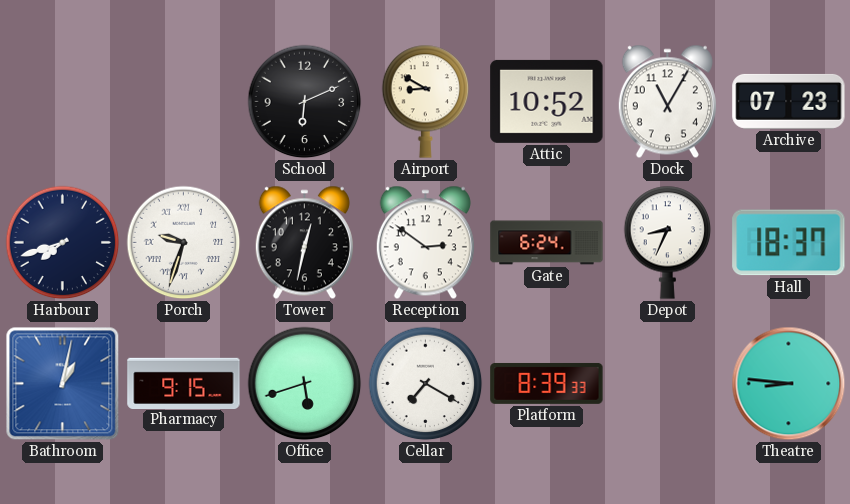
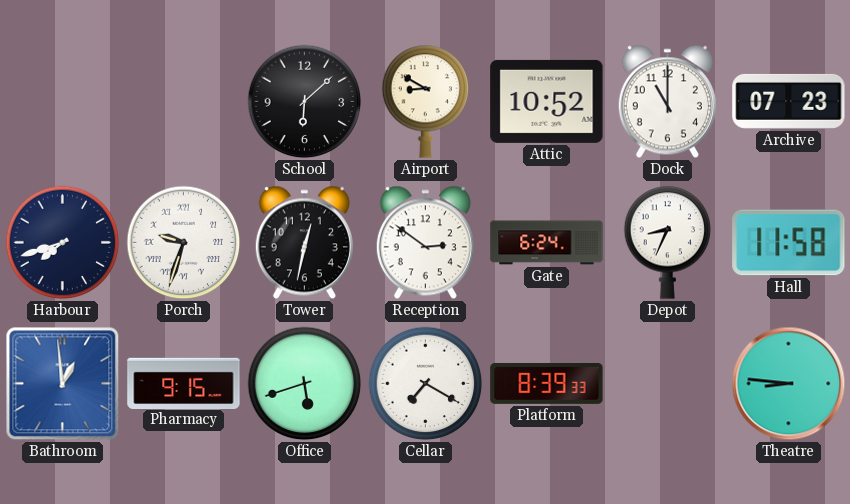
School: 6:11 -> 6:08 (305, 102)
Dock: 11:05 -> 11:00 (667, 102)
Hall: 18:37 -> 11:58 (789, 243)
Bathroom: 1:02 -> 12:59 (63, 384)
